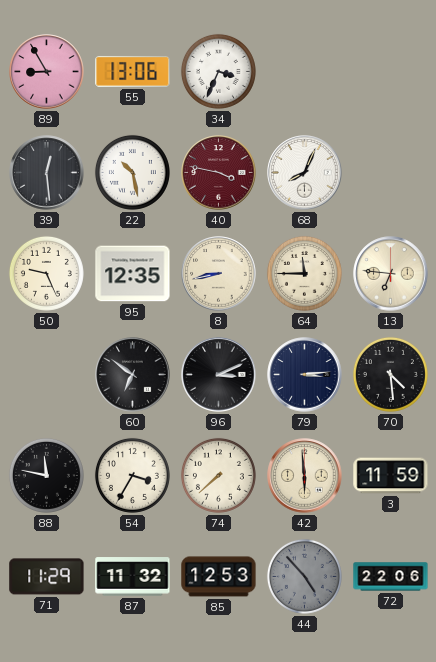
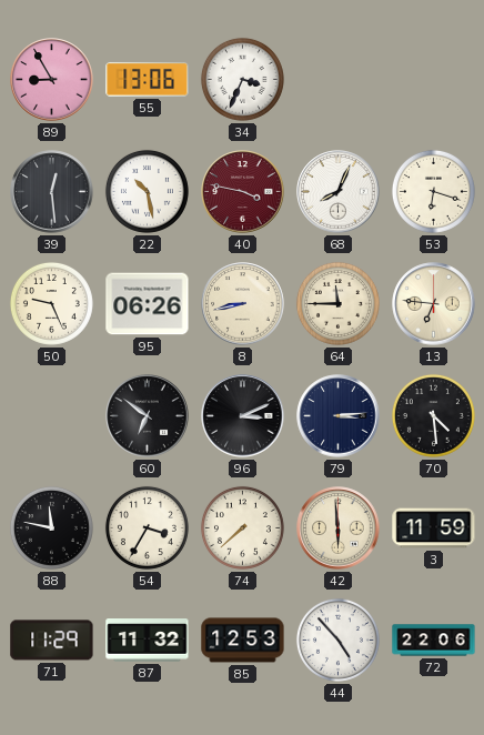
53: none -> 6:18 (433, 191)
95: 12:35 -> 06:26 (148, 304)
44 dial: grey -> white (337, 640)
